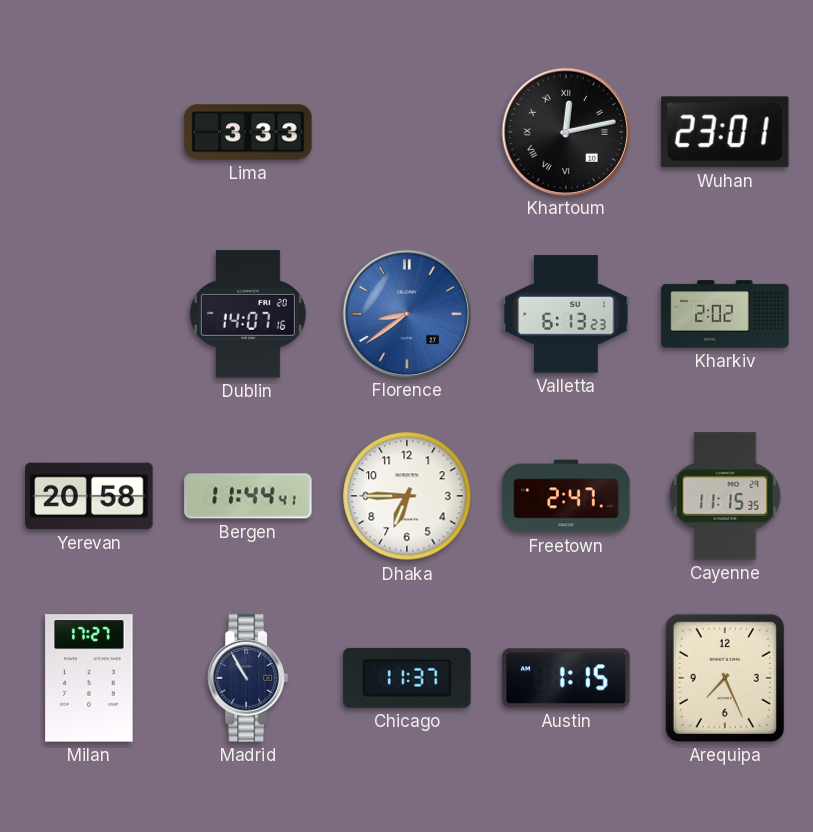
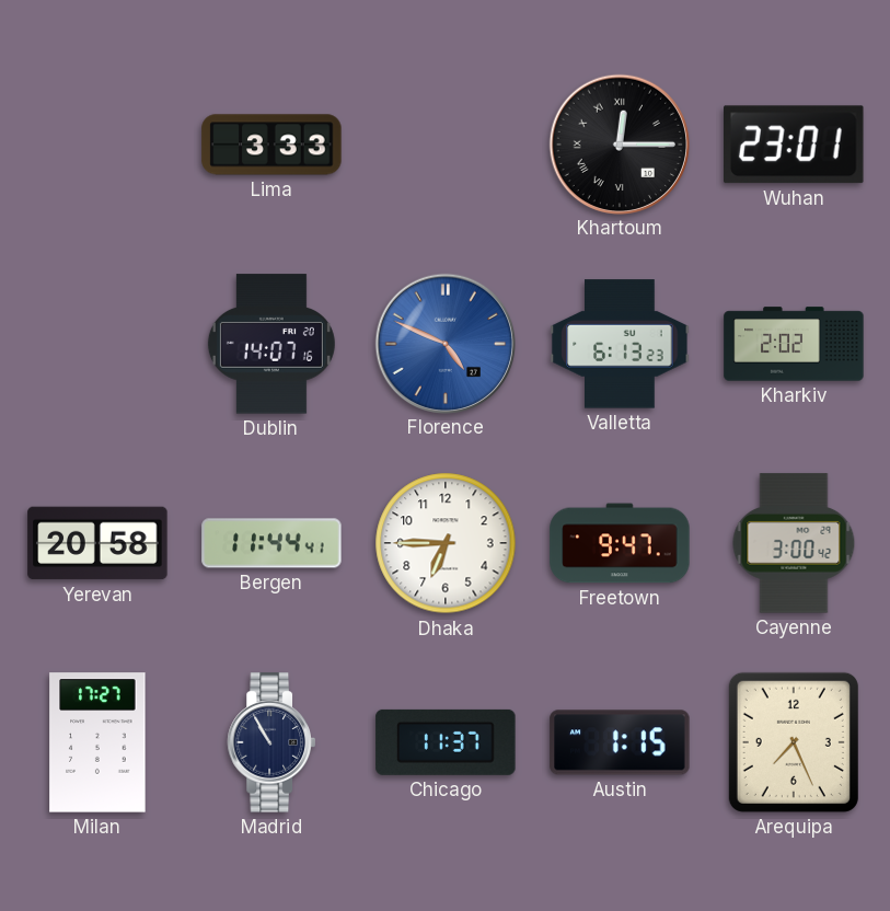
Khartoum: 12:13 -> 12:15 (619, 143)
Florence: 8:39 -> 4:49 (444, 343)
Freetown: 2:47 -> 9:47 (620, 543)
Cayenne: 11:15 -> 3:00 (794, 543)
